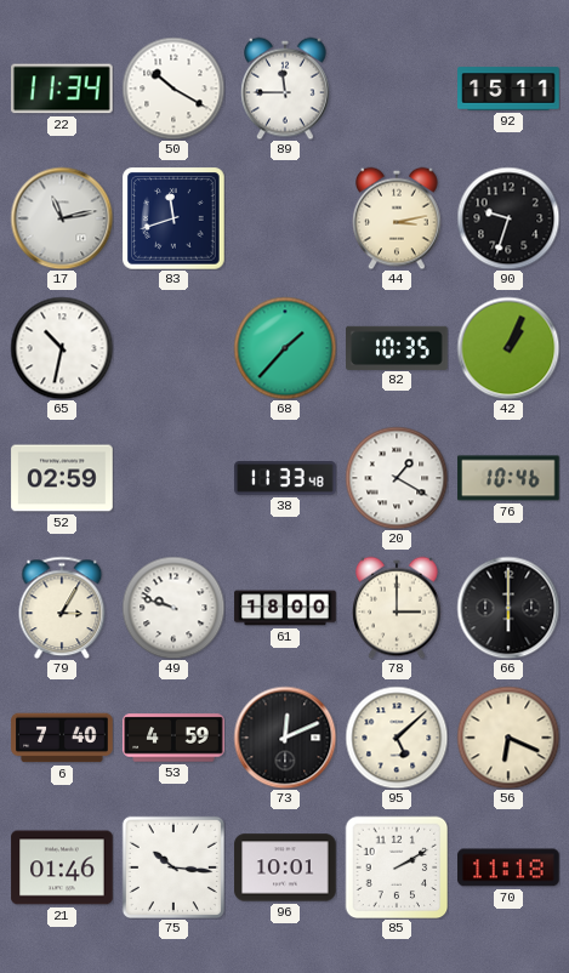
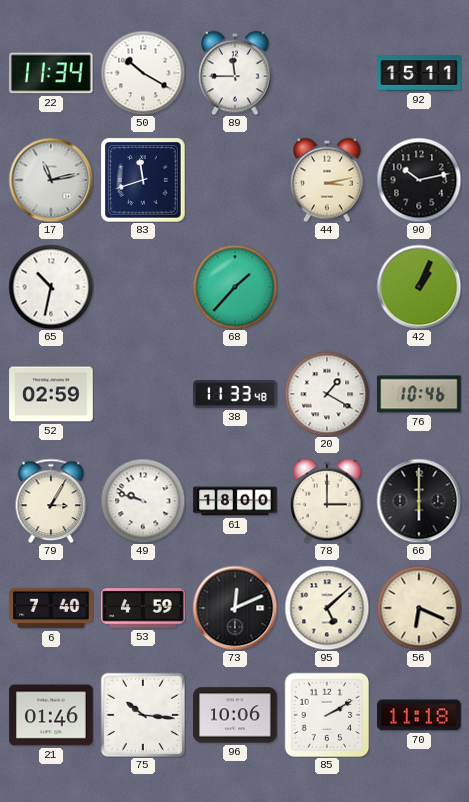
90: 9:33 -> 10:13 (419, 180)
82: 10:35 -> none (397, 347)
96: 10:01 -> 10:06 (235, 715)
